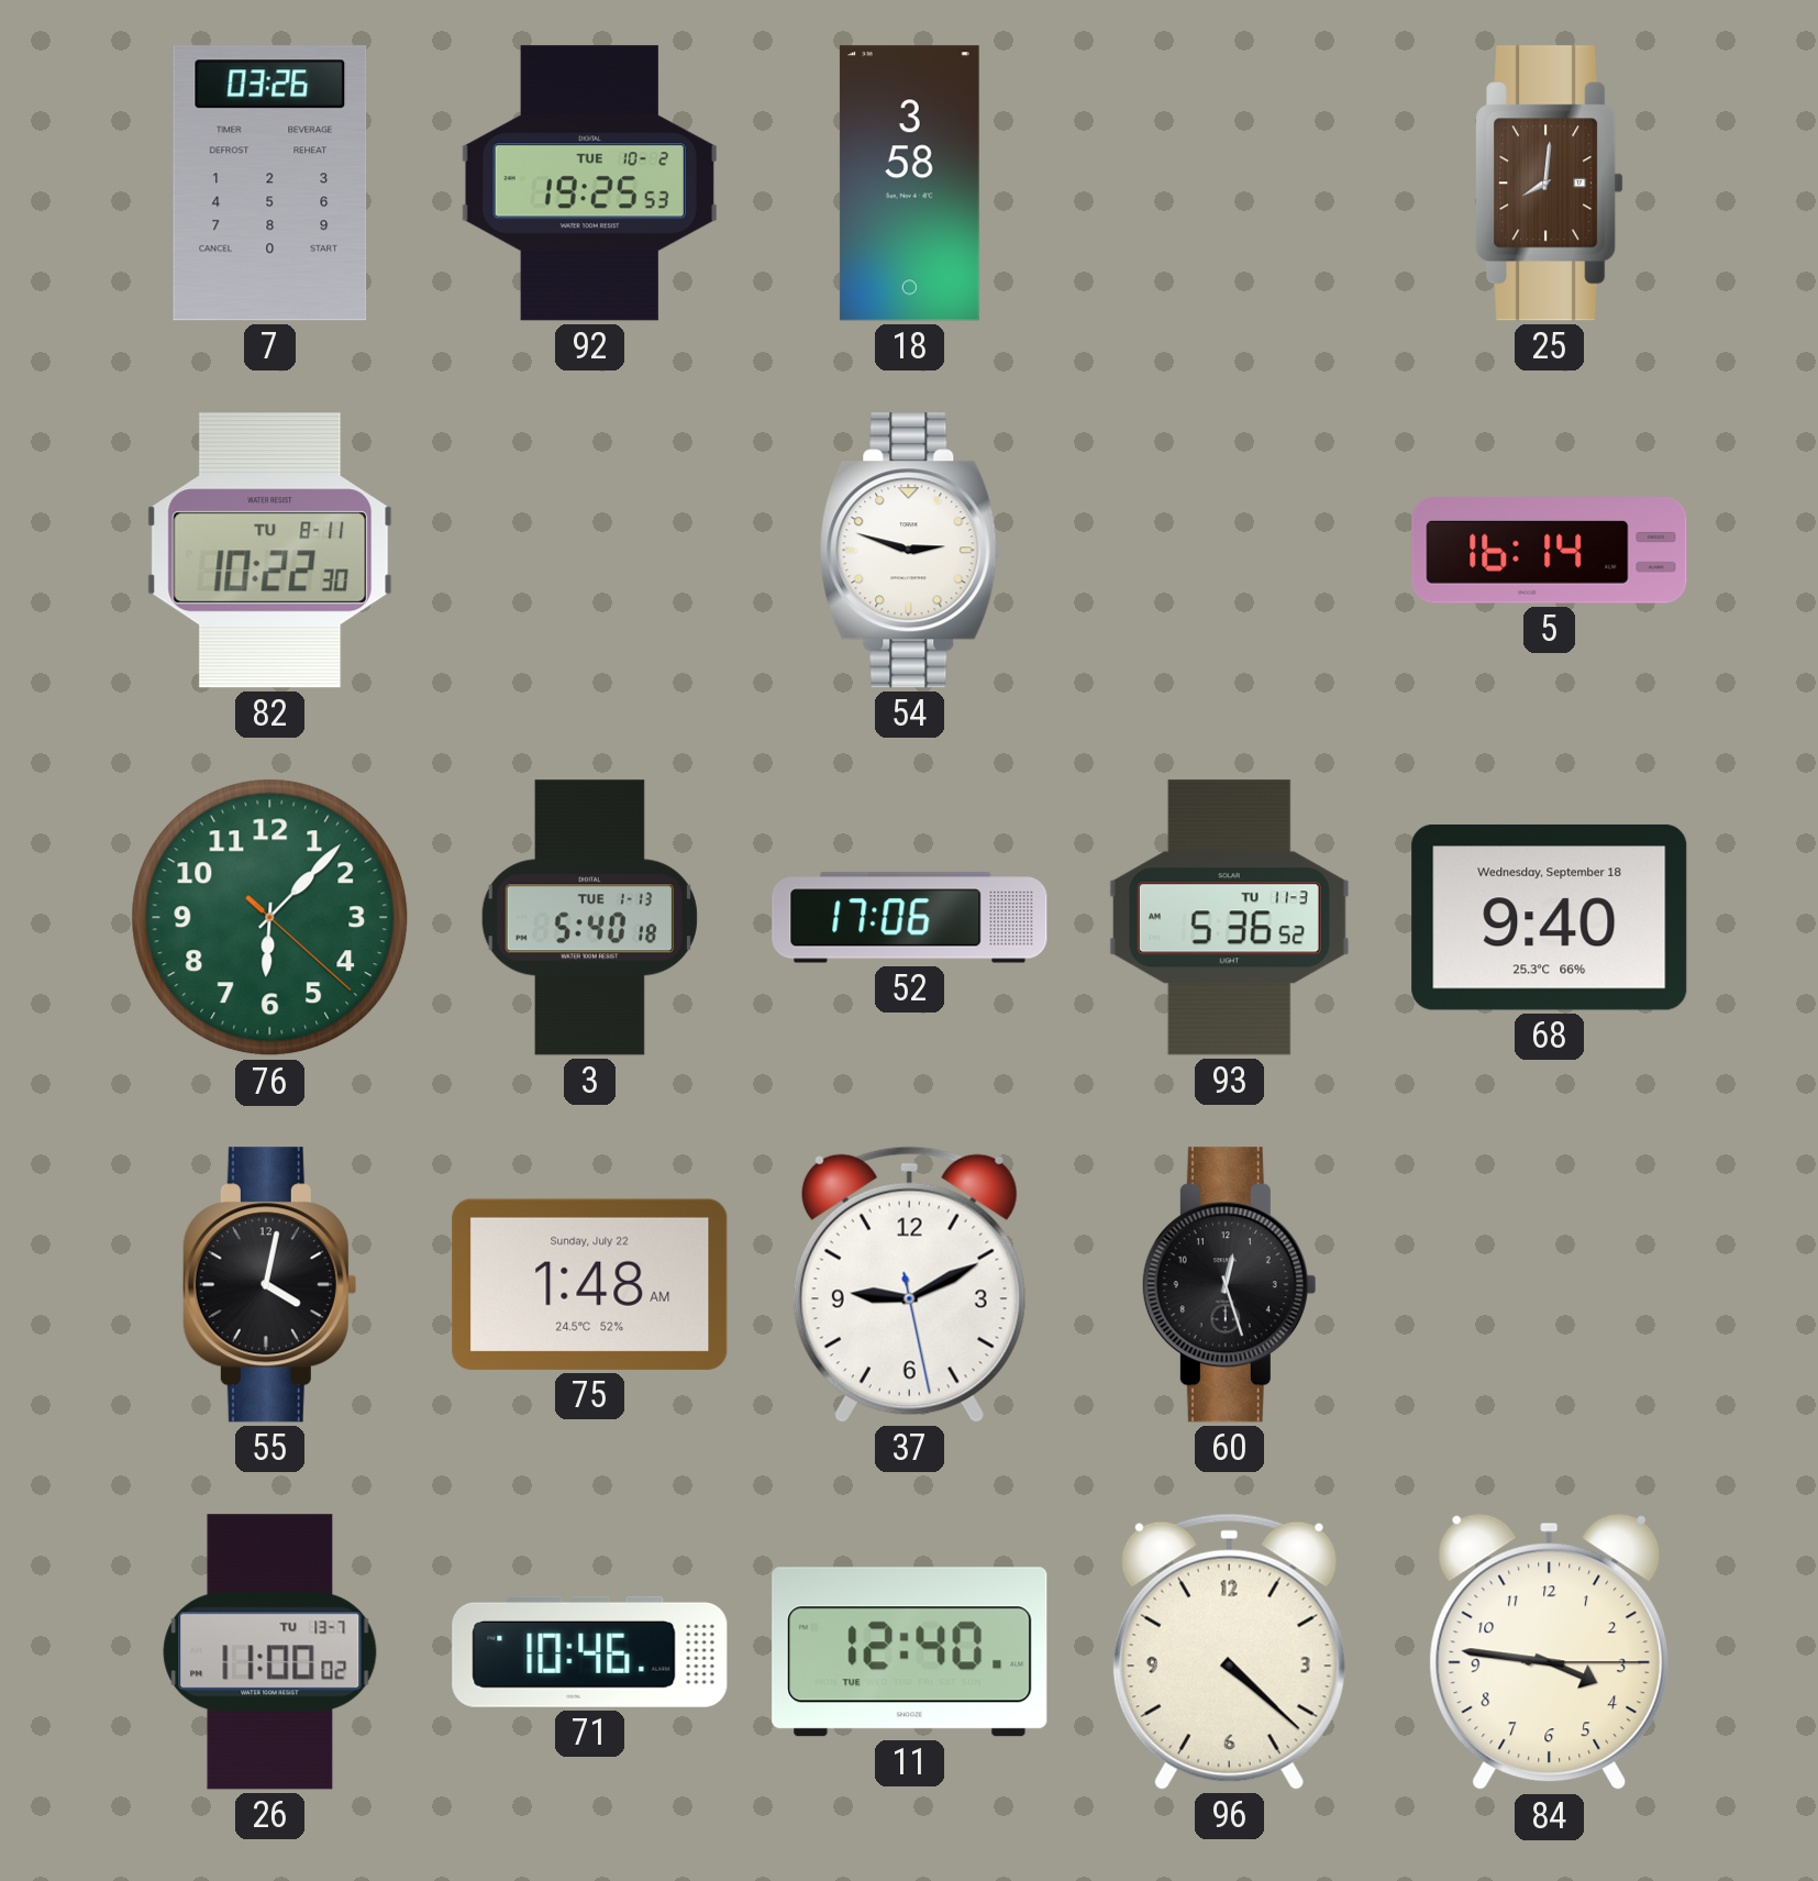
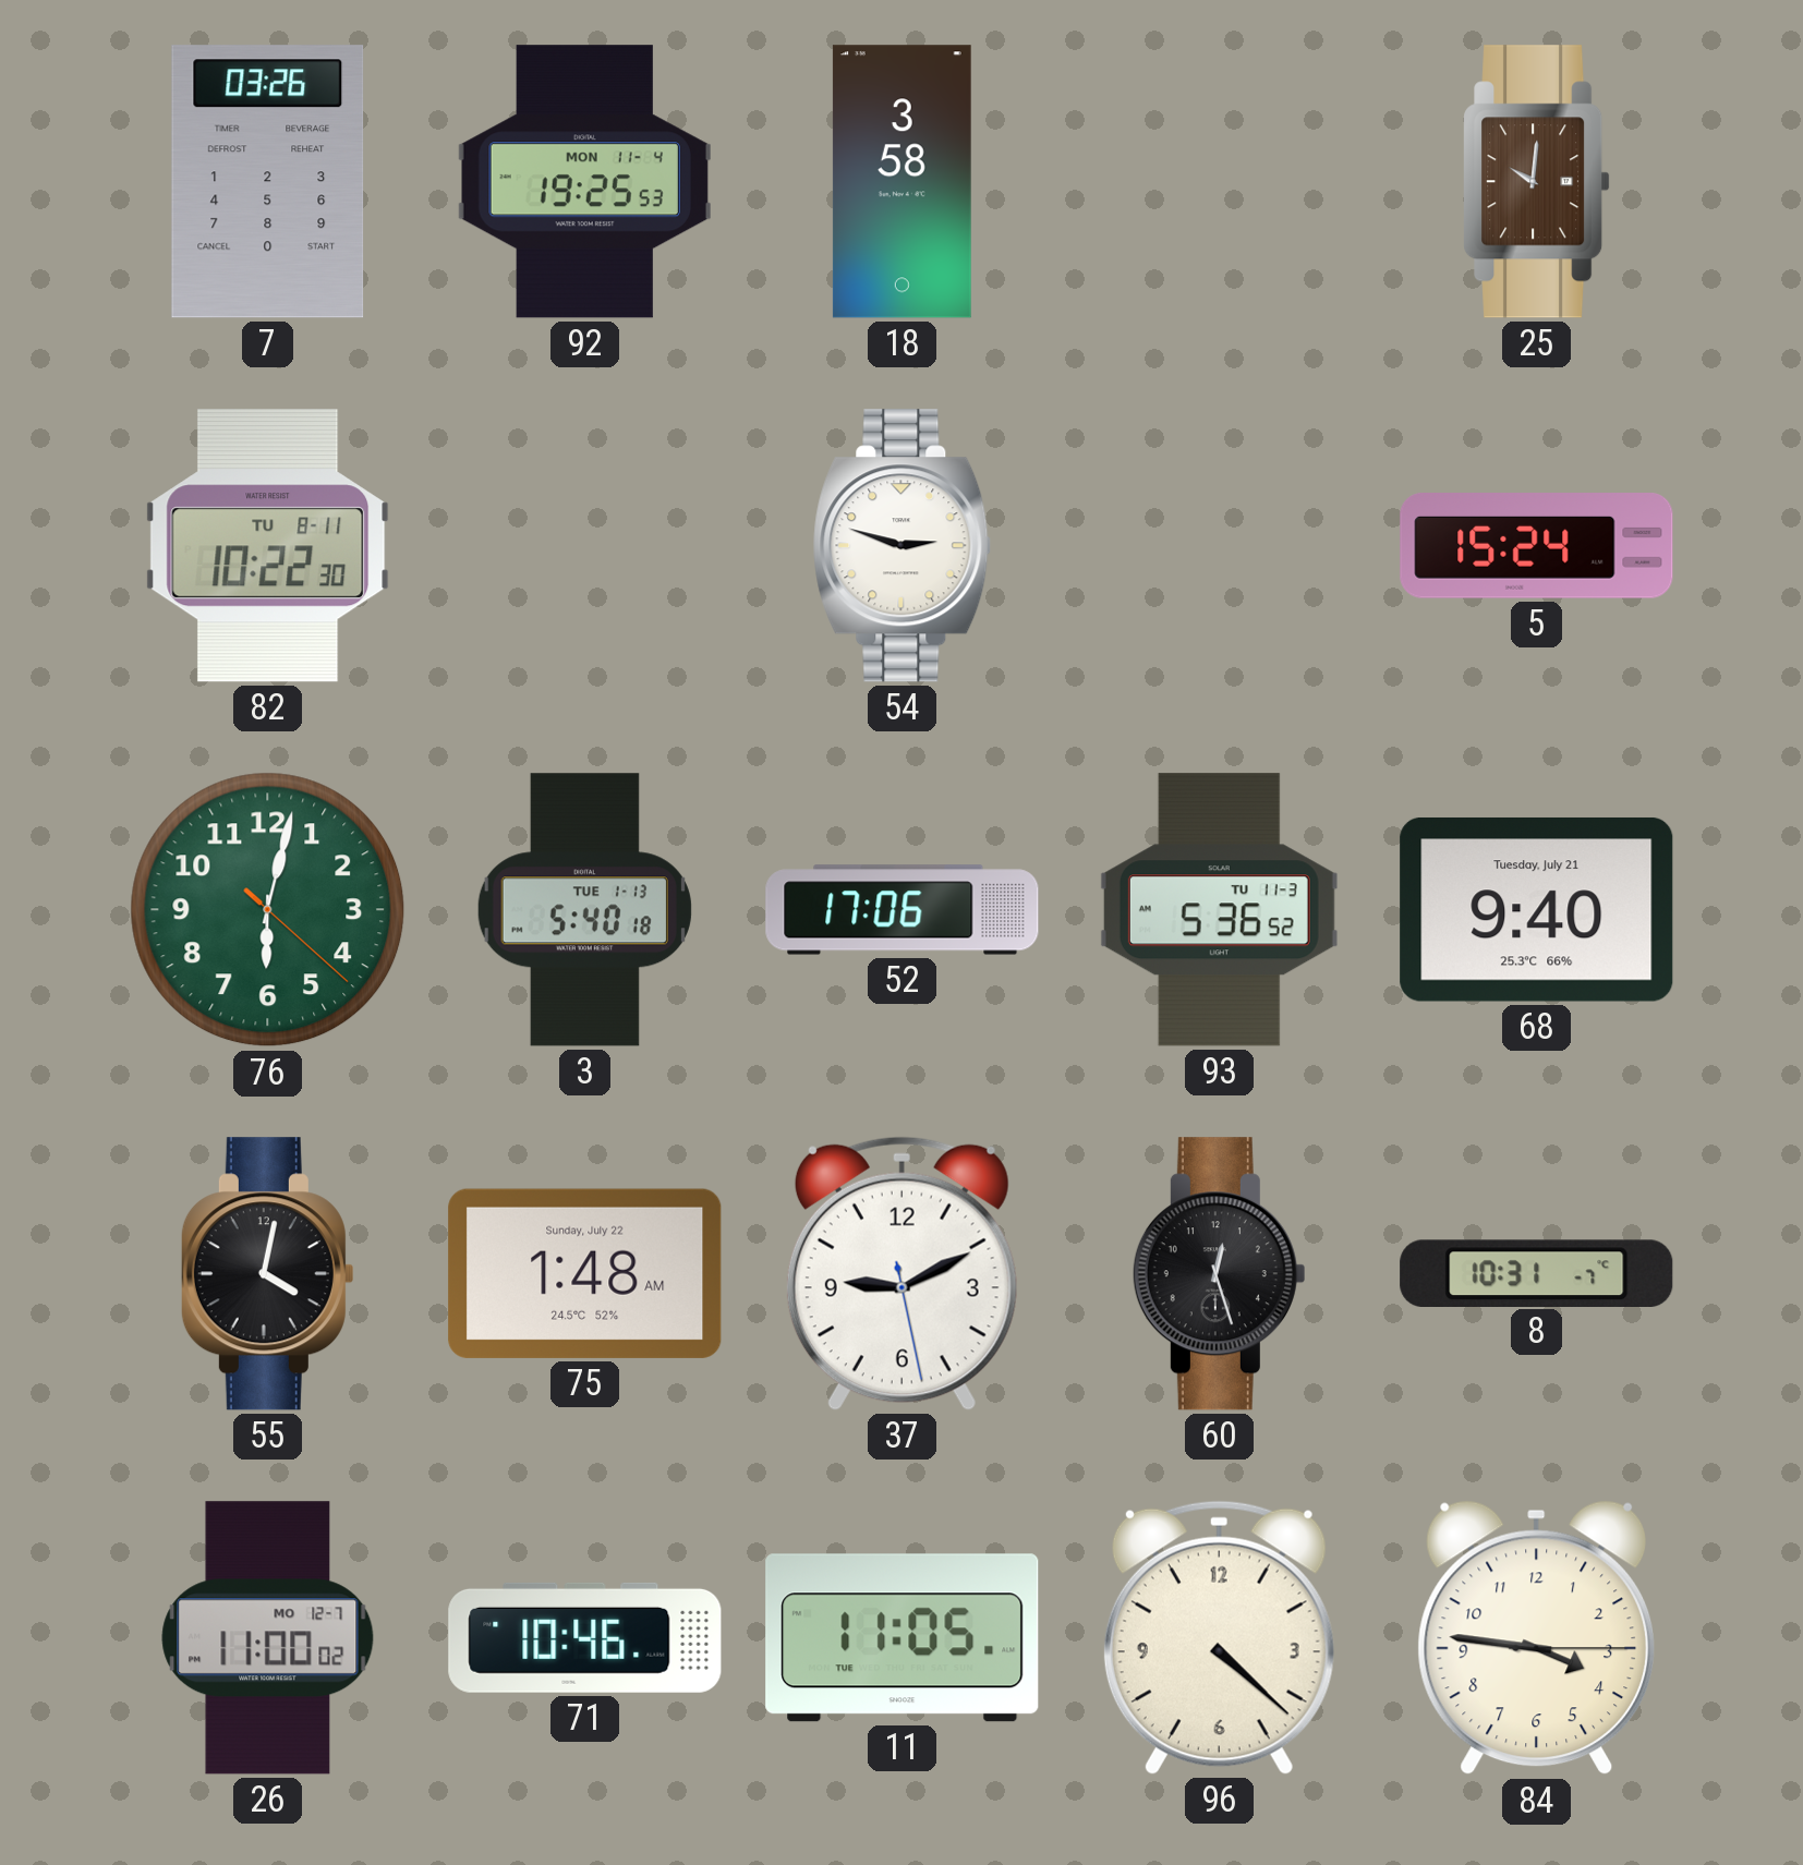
92 date: TUE 10-2 -> MON 11-4 (584, 182)
25: 8:01 -> 10:01 (1537, 182)
5: 16:14 -> 15:24 (1537, 546)
76: 6:07 -> 6:02 (268, 910)
68 date: Wednesday, September 18 -> Tuesday, July 21 (1537, 909)
8: none -> 10:31 (1537, 1273)
26 date: TU 13-7 -> MO 12-7 (268, 1638)
11: 12:40 -> 11:05 (903, 1638)
